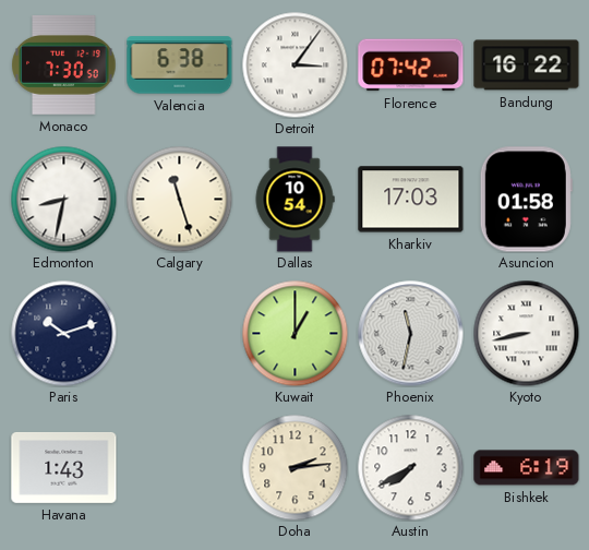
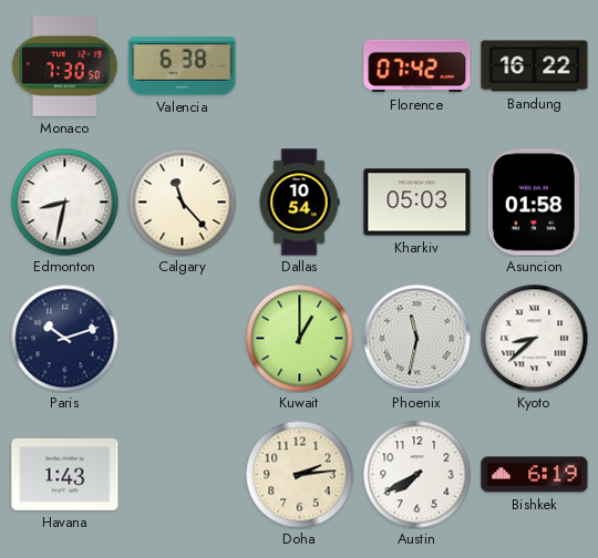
Detroit: 3:06 -> none (294, 64)
Calgary: 11:27 -> 11:23 (182, 201)
Kharkiv: 17:03 -> 05:03 (417, 203)
Kyoto: 8:43 -> 8:38 (534, 338)
